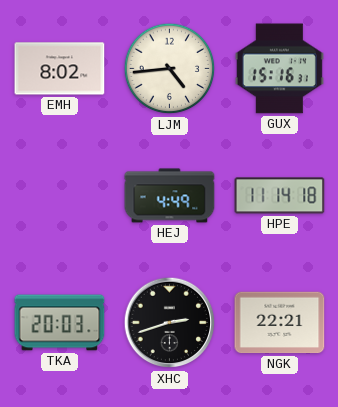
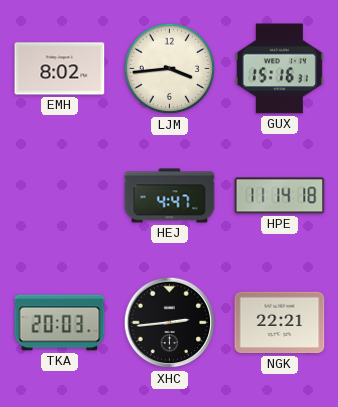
LJM: 4:44 -> 3:44 (170, 69)
HEJ: 4:49 -> 4:47 (170, 196)
XHC: 2:42 -> 2:44 (170, 323)
